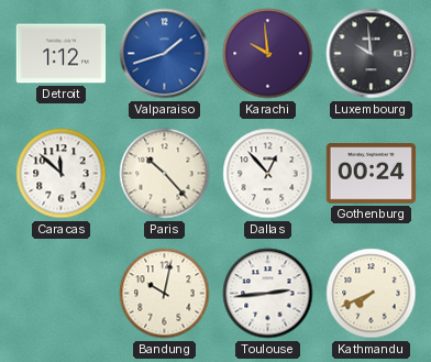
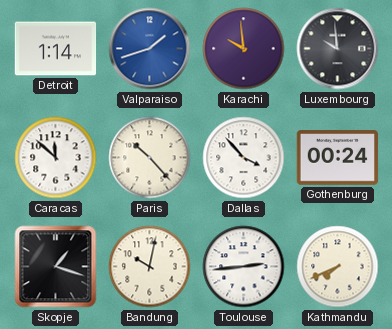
Detroit: 1:12 -> 1:14 (56, 49)
Dallas: 12:53 -> 3:53 (244, 158)
Skopje: none -> 1:18 (56, 267)
